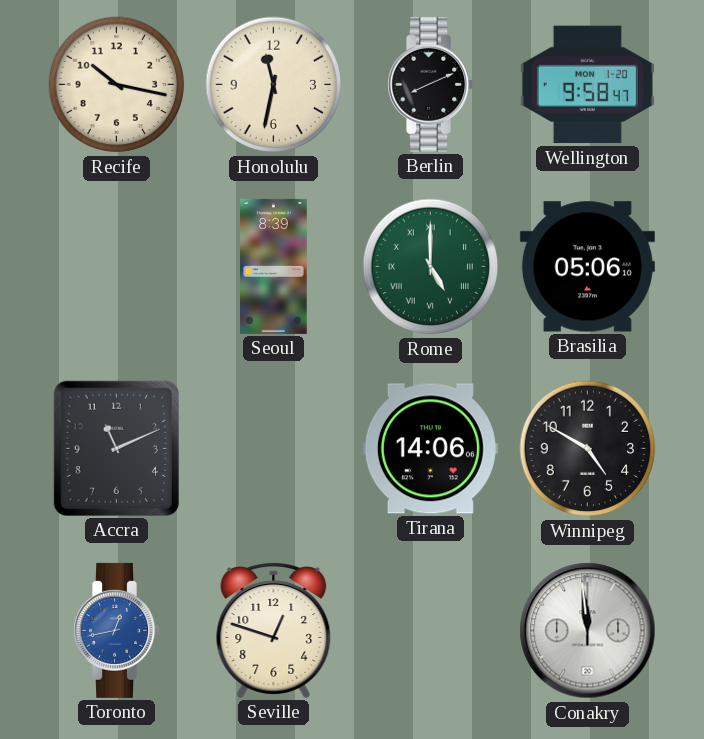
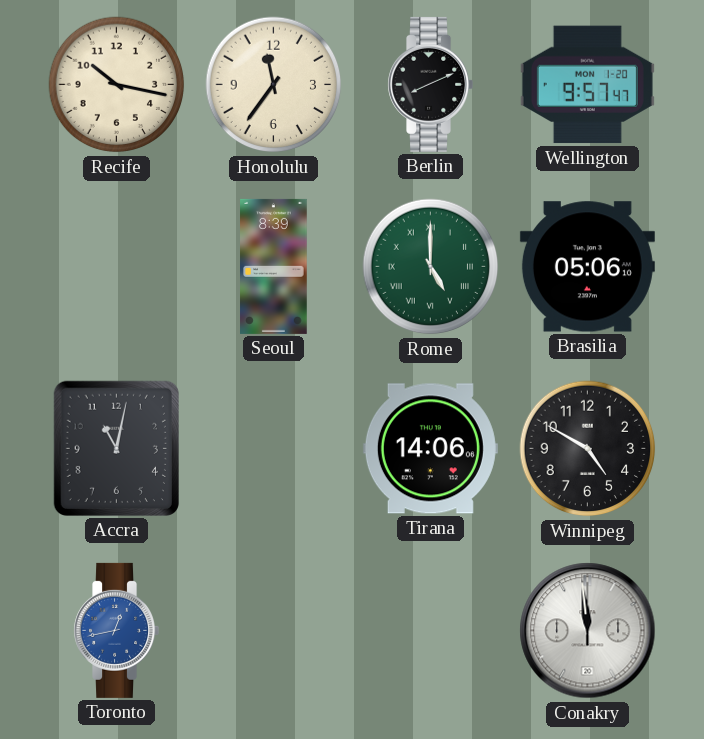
Honolulu: 11:32 -> 11:36 (274, 85)
Wellington: 9:58 -> 9:57 (587, 85)
Accra: 11:11 -> 11:02 (116, 448)
Seville: 12:48 -> none (274, 631)
